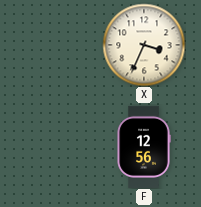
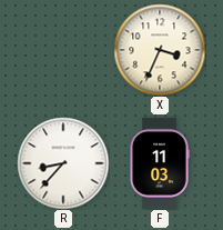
R: none -> 8:37 (63, 163)
F: 12:56 -> 11:03 (160, 163)
